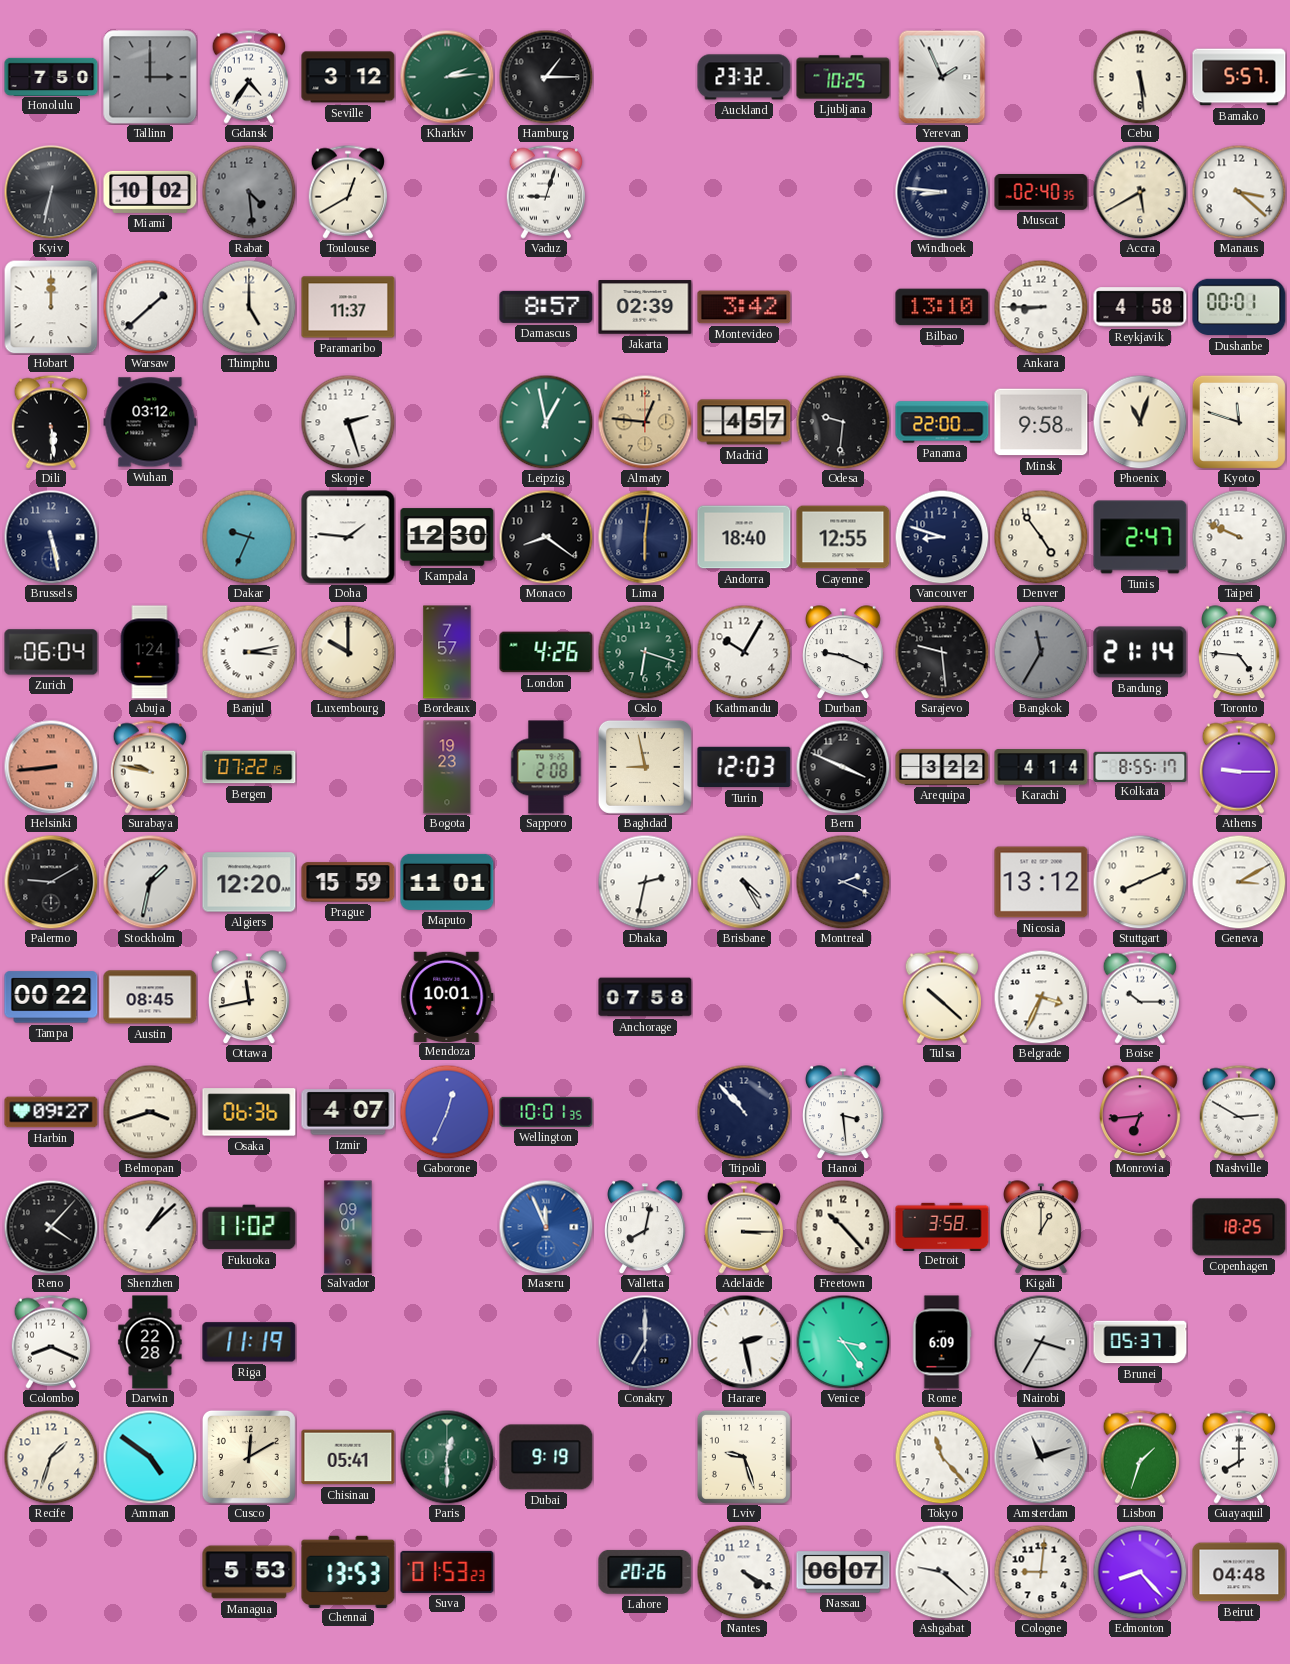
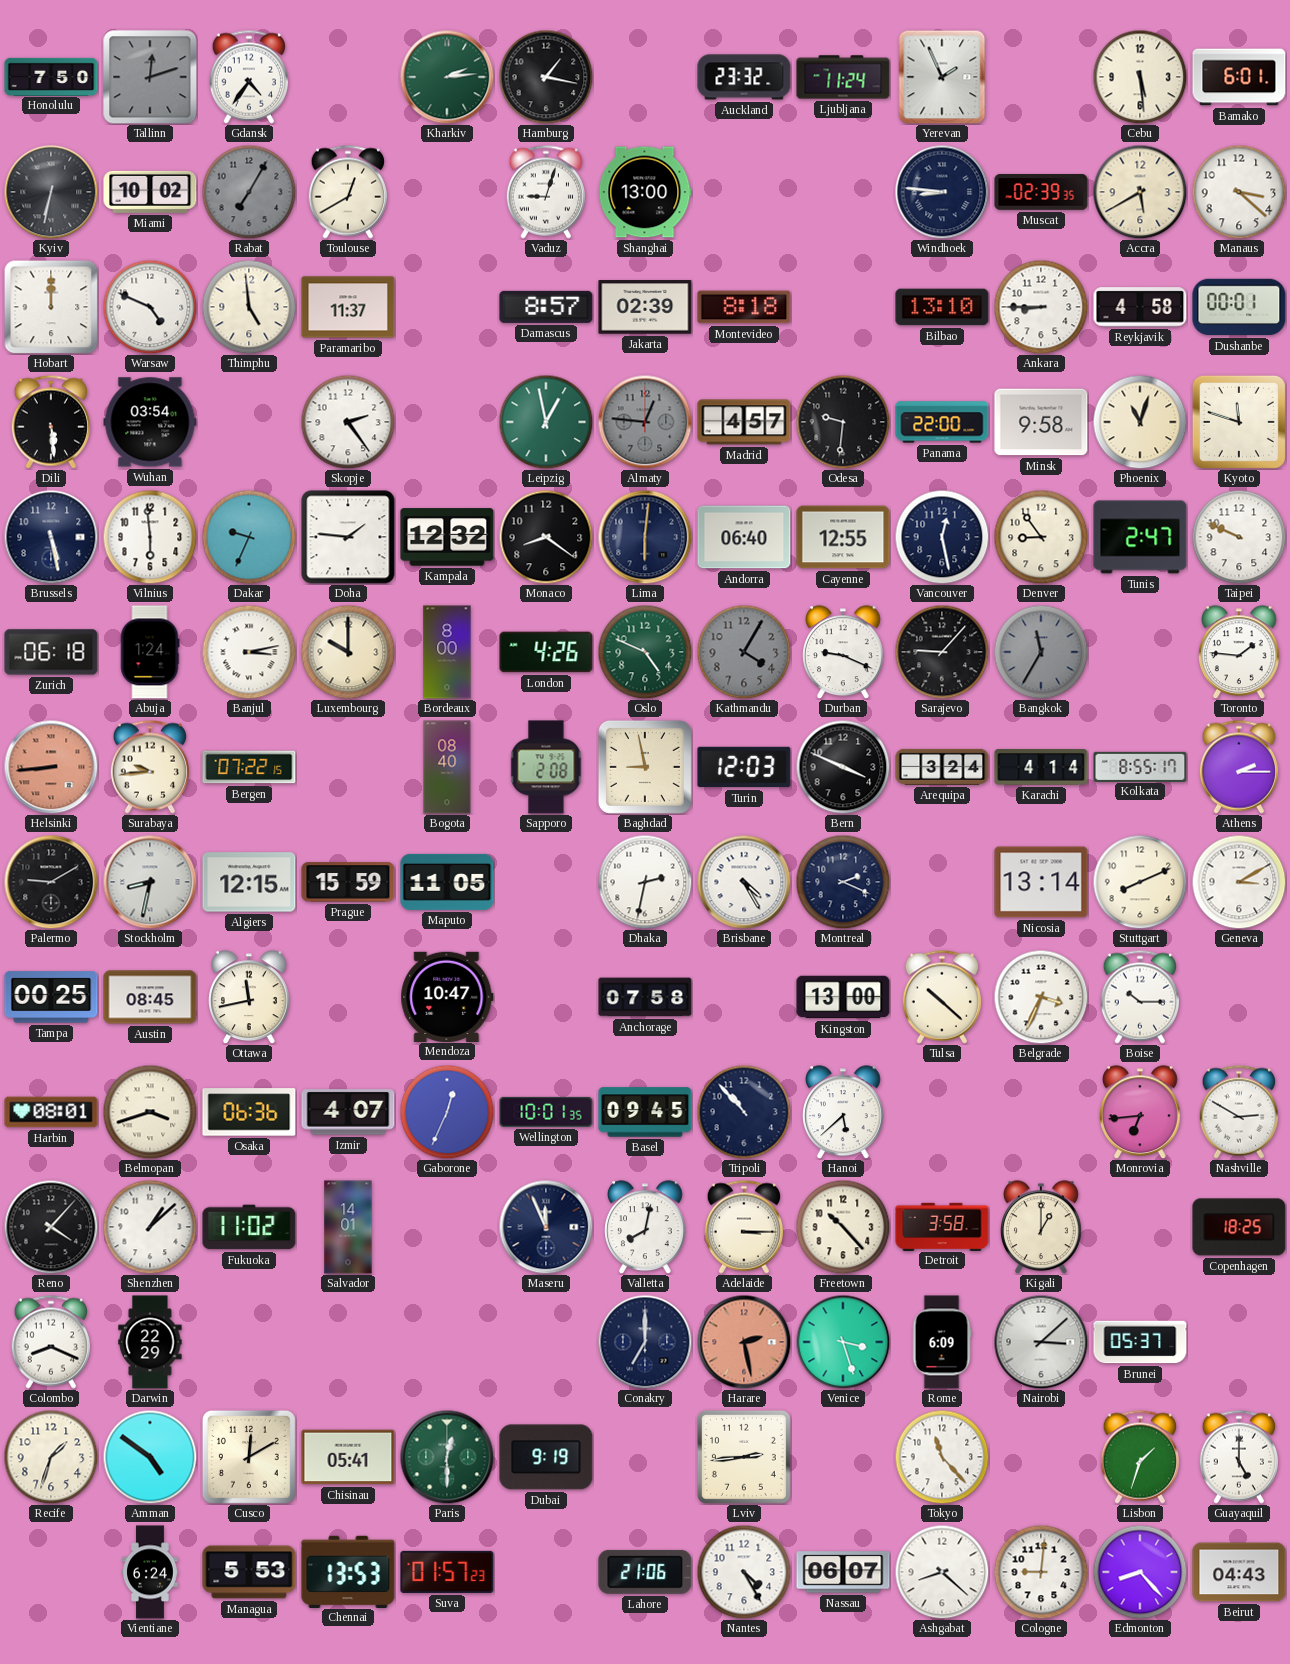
Tallinn: 3:00 -> 12:12 (150, 77)
Seville: 3:12 -> none (348, 77)
Hamburg: 1:15 -> 1:17 (546, 77)
Ljubljana: 10:25 -> 11:24 (843, 77)
Bamako: 5:57 -> 6:01 (1239, 77)
Rabat: 4:29 -> 7:05 (249, 192)
Shanghai: none -> 13:00 (645, 192)
Muscat: 02:40 -> 02:39 (1041, 193)
Warsaw: 1:38 -> 4:49 (150, 307)
Thimphu: 5:00 -> 4:59 (249, 307)
Montevideo: 3:42 -> 8:18 (744, 307)
Wuhan: 03:12 -> 03:54 (150, 422)
Skopje: 2:27 -> 2:24 (348, 422)
Almaty dial: champagne -> grey (645, 422)
Vilnius: none -> 5:59 (150, 537)
Kampala: 12:30 -> 12:32 (447, 537)
Andorra: 18:40 -> 06:40 (744, 537)
Vancouver: 8:48 -> 12:28 (942, 537)
Denver: 4:54 -> 8:54 (1041, 537)
Zurich: 06:04 -> 06:18 (51, 652)
Bordeaux: 7:57 -> 8:00 (447, 652)
Oslo: 6:18 -> 4:49 (645, 652)
Kathmandu: 10:05 -> 4:05 (744, 652)
Kathmandu dial: white -> grey (744, 652)
Sarajevo: 9:29 -> 9:07 (942, 652)
Bandung: 21:14 -> none (1140, 652)
Toronto: 4:46 -> 1:46 (1240, 652)
Surabaya: 9:47 -> 9:44 (149, 767)
Bogota: 19:23 -> 08:40 (447, 767)
Arequipa: 3:22 -> 3:24 (942, 767)
Athens: 9:15 -> 2:15 (1238, 767)
Stockholm: 1:32 -> 8:32 (150, 882)
Algiers: 12:20 -> 12:15 (249, 882)
Maputo: 11:01 -> 11:05 (447, 882)
Nicosia: 13:12 -> 13:14 (1041, 882)
Tampa: 00:22 -> 00:25 (51, 997)
Mendoza: 10:01 -> 10:47 (447, 996)
Kingston: none -> 13:00 (843, 997)
Harbin: 09:27 -> 08:01 (51, 1112)
Basel: none -> 09:45 (645, 1112)
Hanoi: 3:29 -> 5:38 (844, 1112)
Salvador: 09:01 -> 14:01 (348, 1227)
Maseru dial: blue -> navy (546, 1227)
Darwin: 22:28 -> 22:29 (150, 1342)
Riga: 11:19 -> none (249, 1342)
Harare dial: white -> salmon (744, 1342)
Venice: 3:24 -> 3:27 (843, 1342)
Nairobi: 3:35 -> 3:08 (1041, 1342)
Lviv: 9:27 -> 2:44 (744, 1457)
Amsterdam: 11:12 -> none (1041, 1457)
Guayaquil: 8:00 -> 5:00 (1238, 1457)
Vientiane: none -> 6:24 (150, 1572)
Suva: 01:53 -> 01:57 (447, 1572)
Lahore: 20:26 -> 21:06 (645, 1572)
Nantes: 4:20 -> 4:25 (744, 1572)
Ashgabat: 9:22 -> 8:22 (942, 1572)
Beirut: 04:48 -> 04:43 (1239, 1572)
